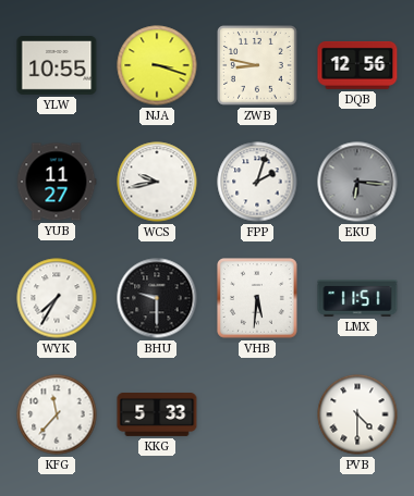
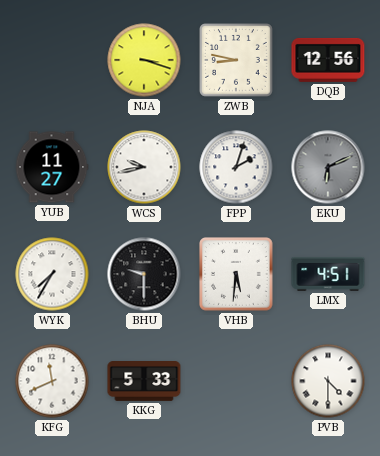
YLW: 10:55 -> none (57, 66)
EKU: 6:16 -> 6:11 (328, 167)
LMX: 11:51 -> 4:51 (328, 275)
KFG: 11:37 -> 11:41 (52, 381)
